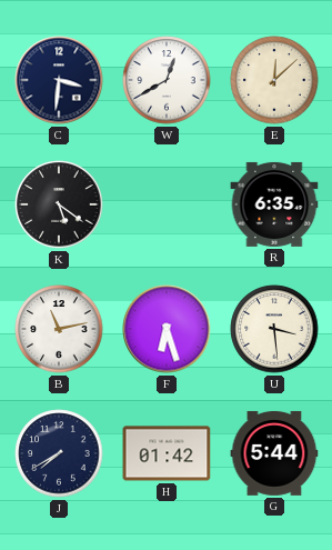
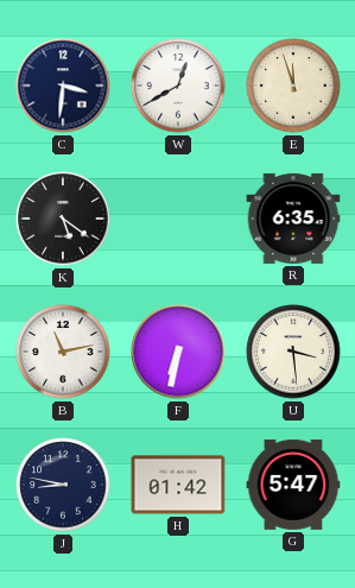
E: 12:08 -> 11:57 (293, 86)
F: 6:27 -> 6:32 (178, 352)
J: 7:40 -> 8:47 (63, 485)
G: 5:44 -> 5:47 (293, 485)
